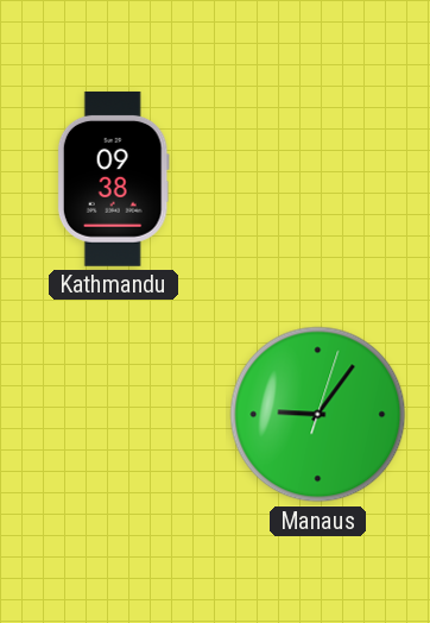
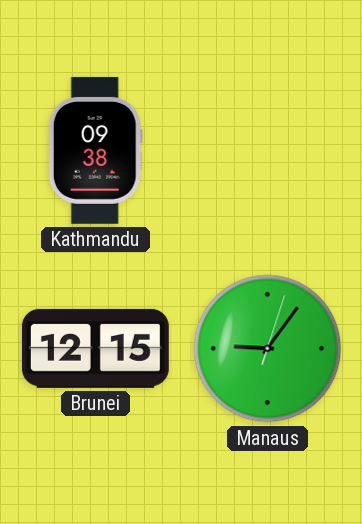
Brunei: none -> 12:15 (95, 348)
